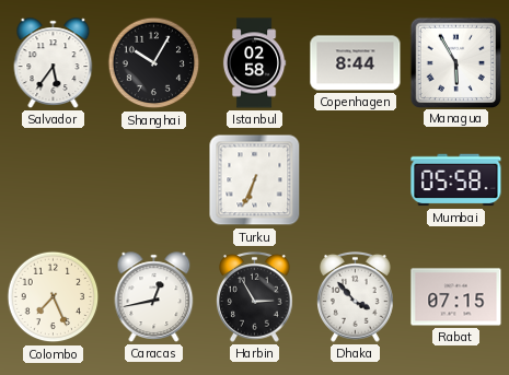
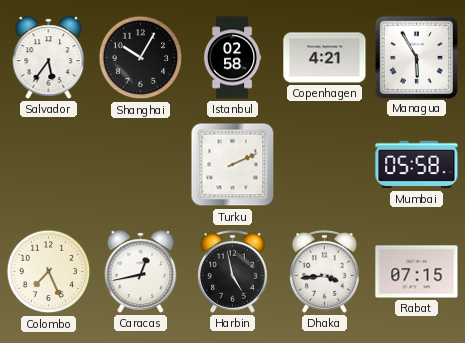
Copenhagen: 8:44 -> 4:21 (325, 58)
Turku: 6:34 -> 2:11 (233, 165)
Harbin: 2:55 -> 4:58 (233, 271)
Dhaka: 3:53 -> 3:44 (325, 271)
